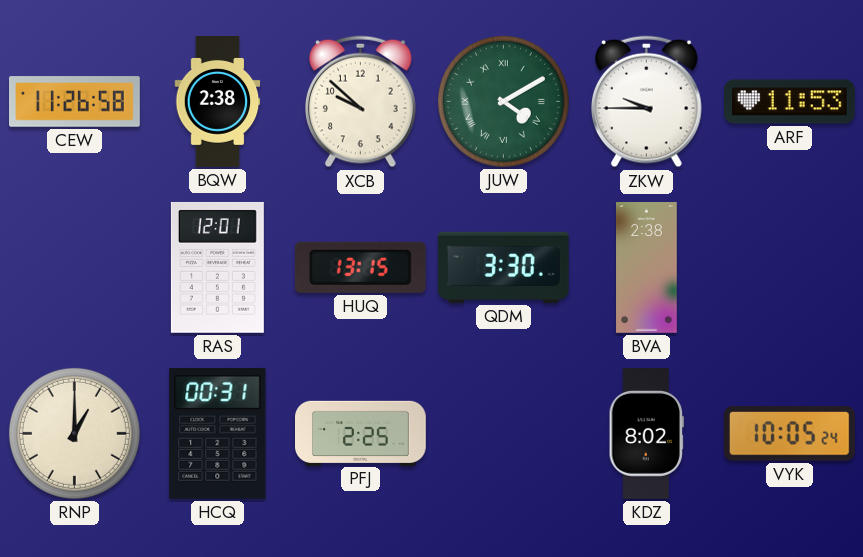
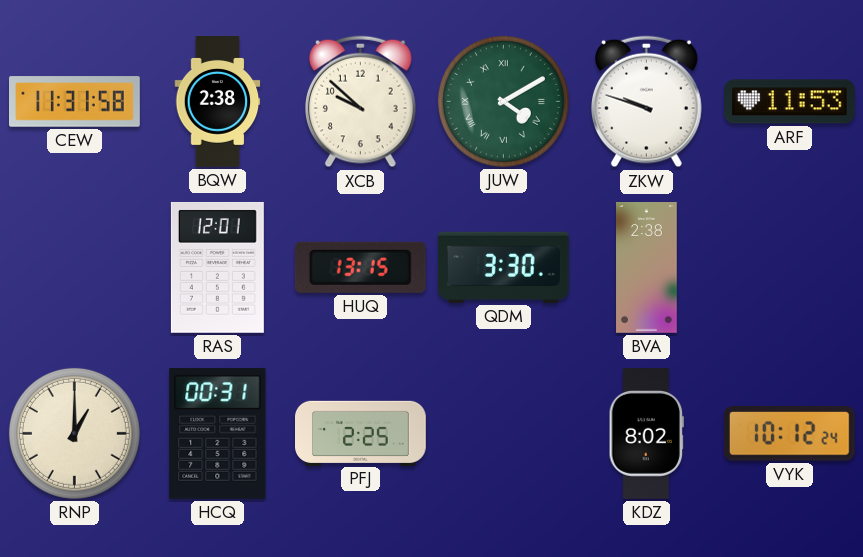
CEW: 11:26 -> 11:31 (75, 102)
ZKW: 9:45 -> 9:48 (647, 102)
VYK: 10:05 -> 10:12 (789, 434)
